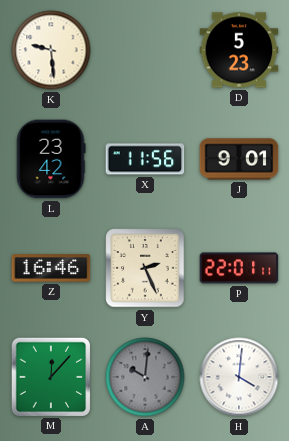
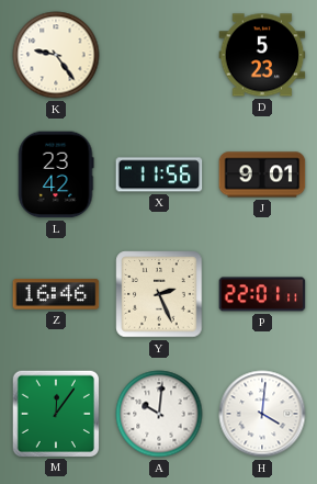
K: 9:29 -> 9:24 (56, 55)
M: 12:07 -> 12:06 (55, 413)
A dial: grey -> white (159, 414)
